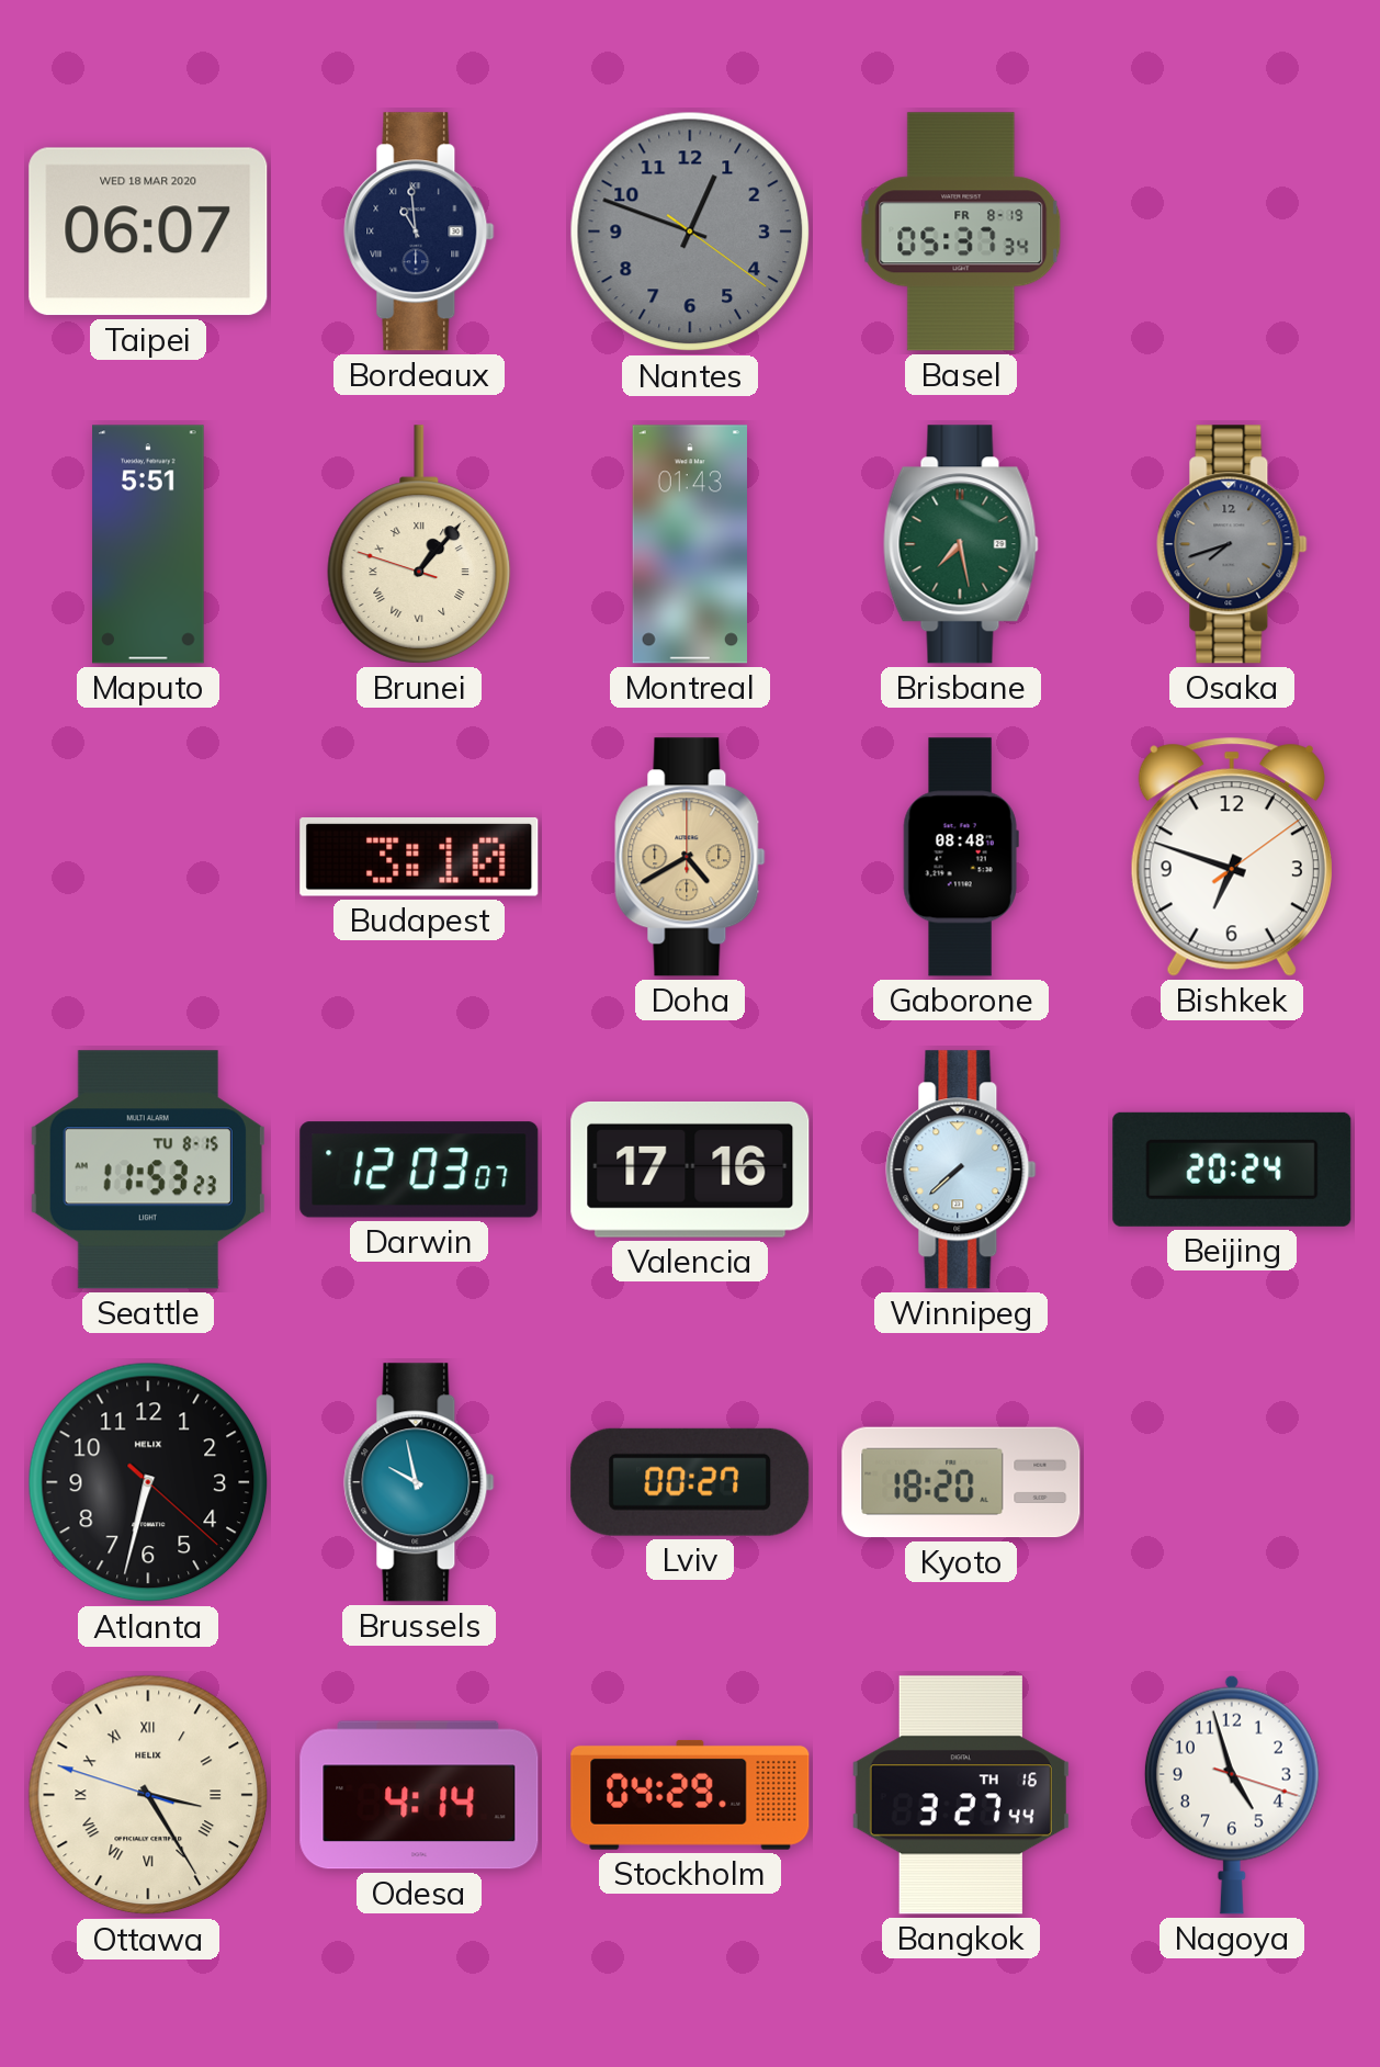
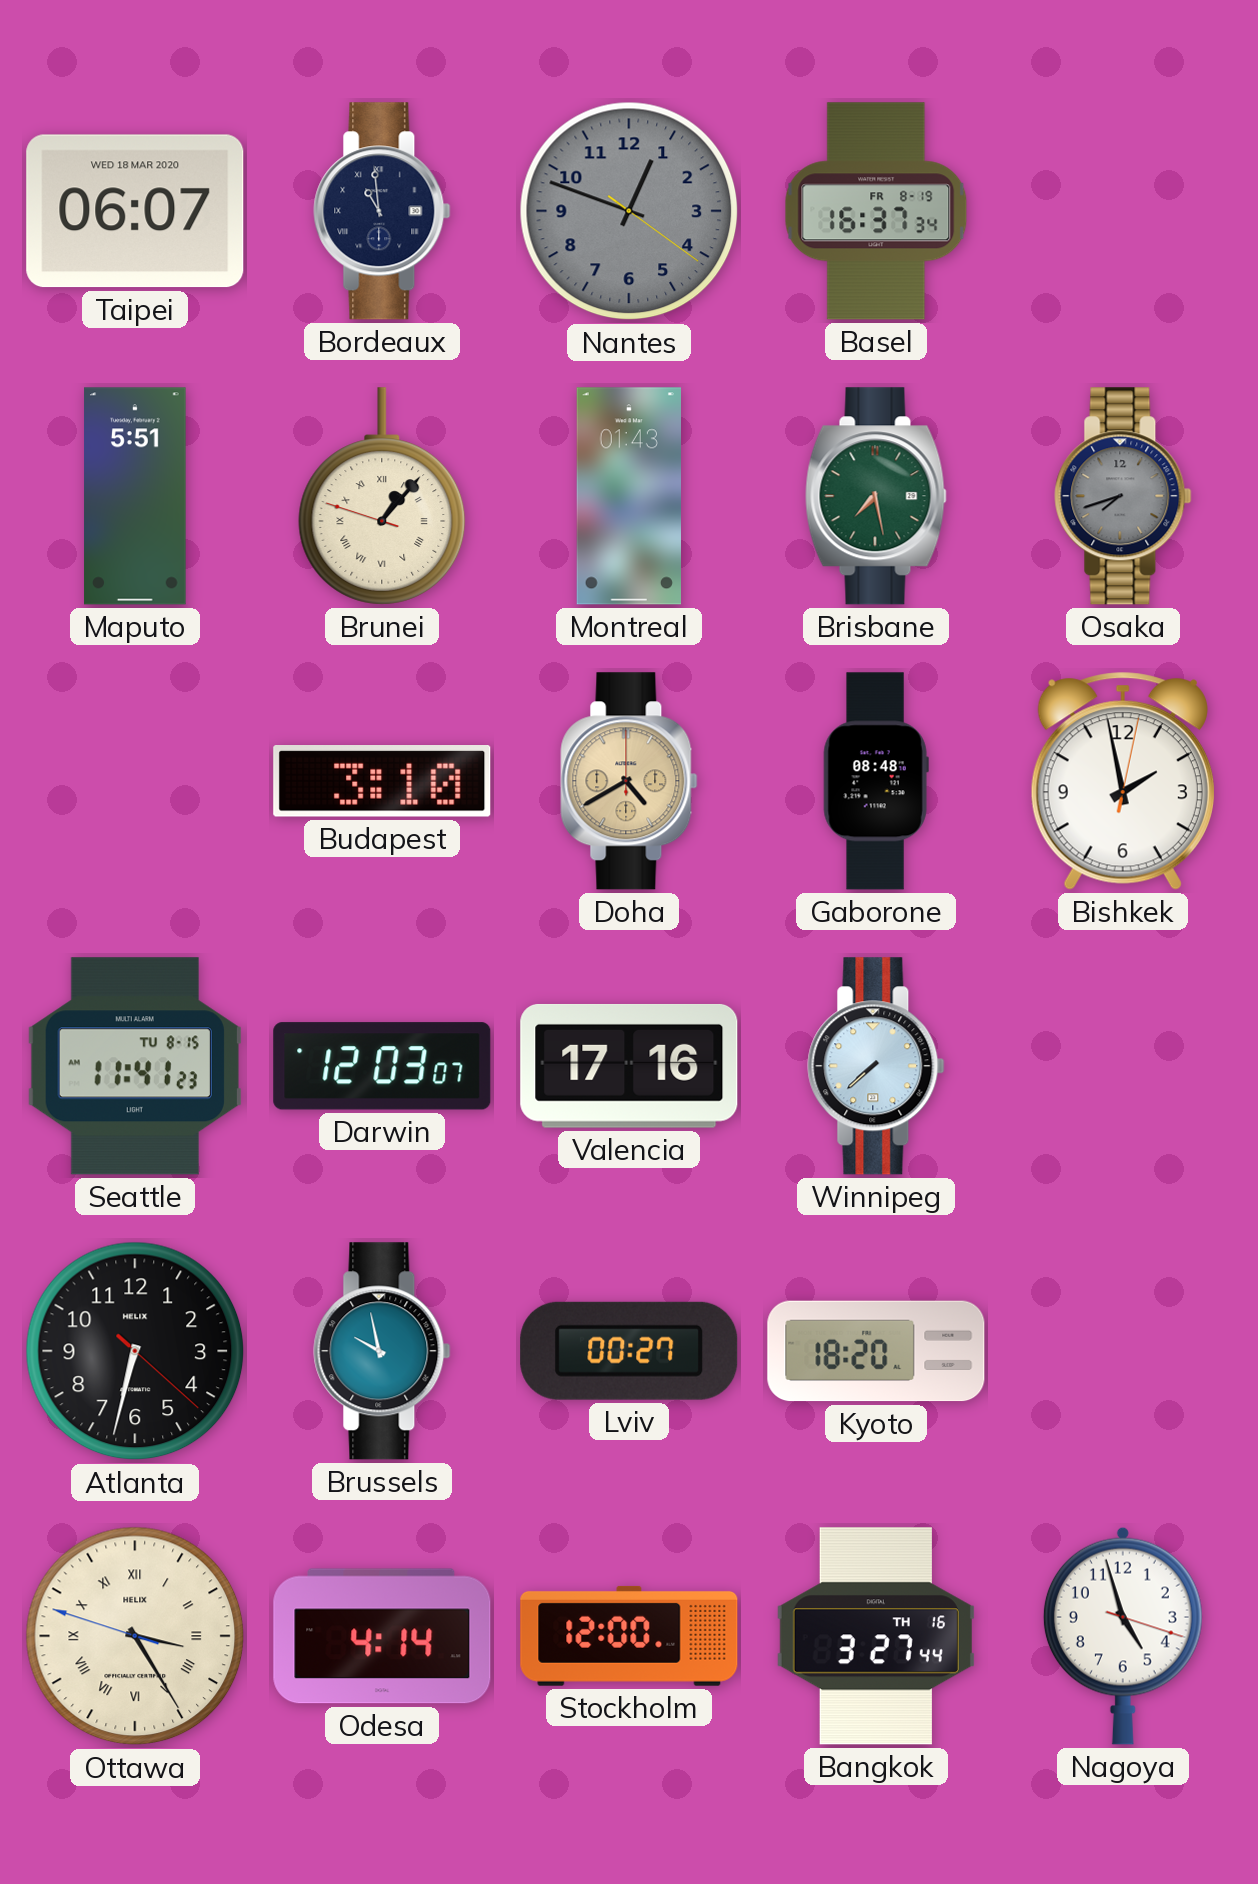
Basel: 05:37 -> 16:37 (876, 211)
Bishkek: 6:48 -> 1:58 (1123, 781)
Seattle: 11:53 -> 11:41 (135, 1066)
Beijing: 20:24 -> none (1232, 1170)
Stockholm: 04:29 -> 12:00 (629, 1636)
